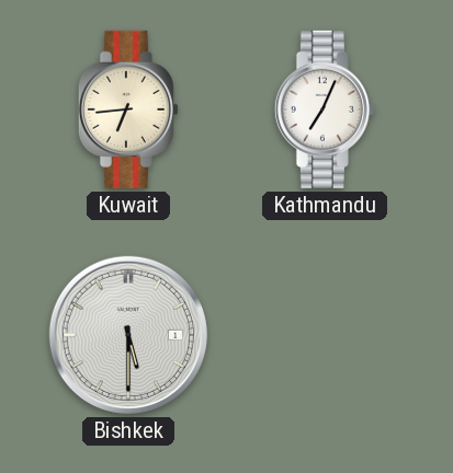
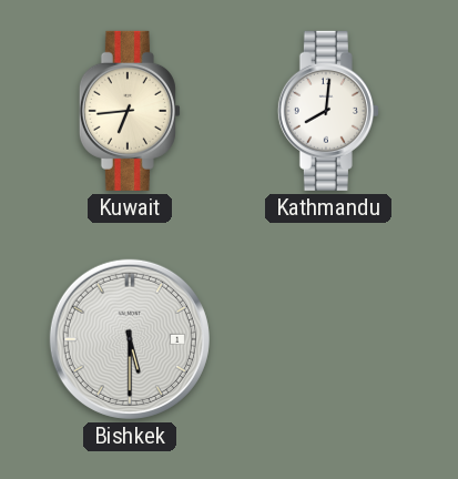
Kathmandu: 7:04 -> 8:01 (328, 111)
